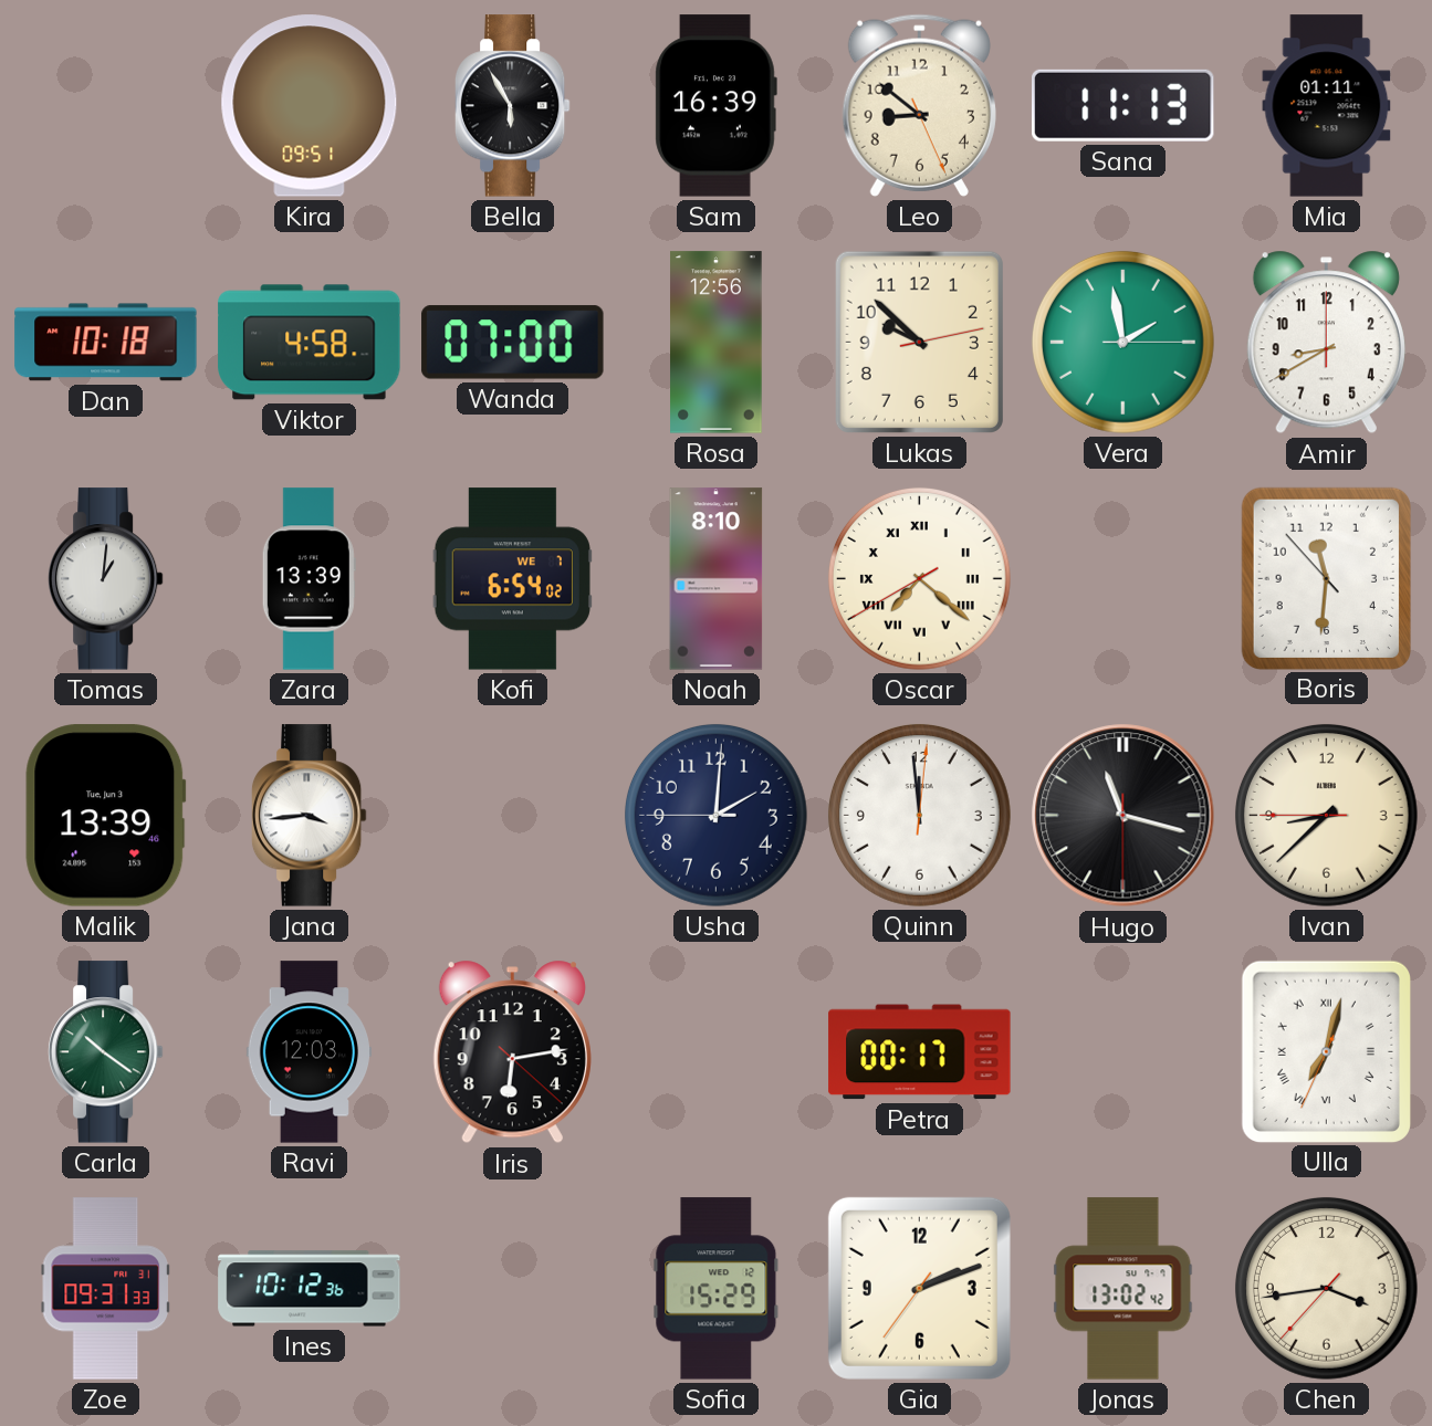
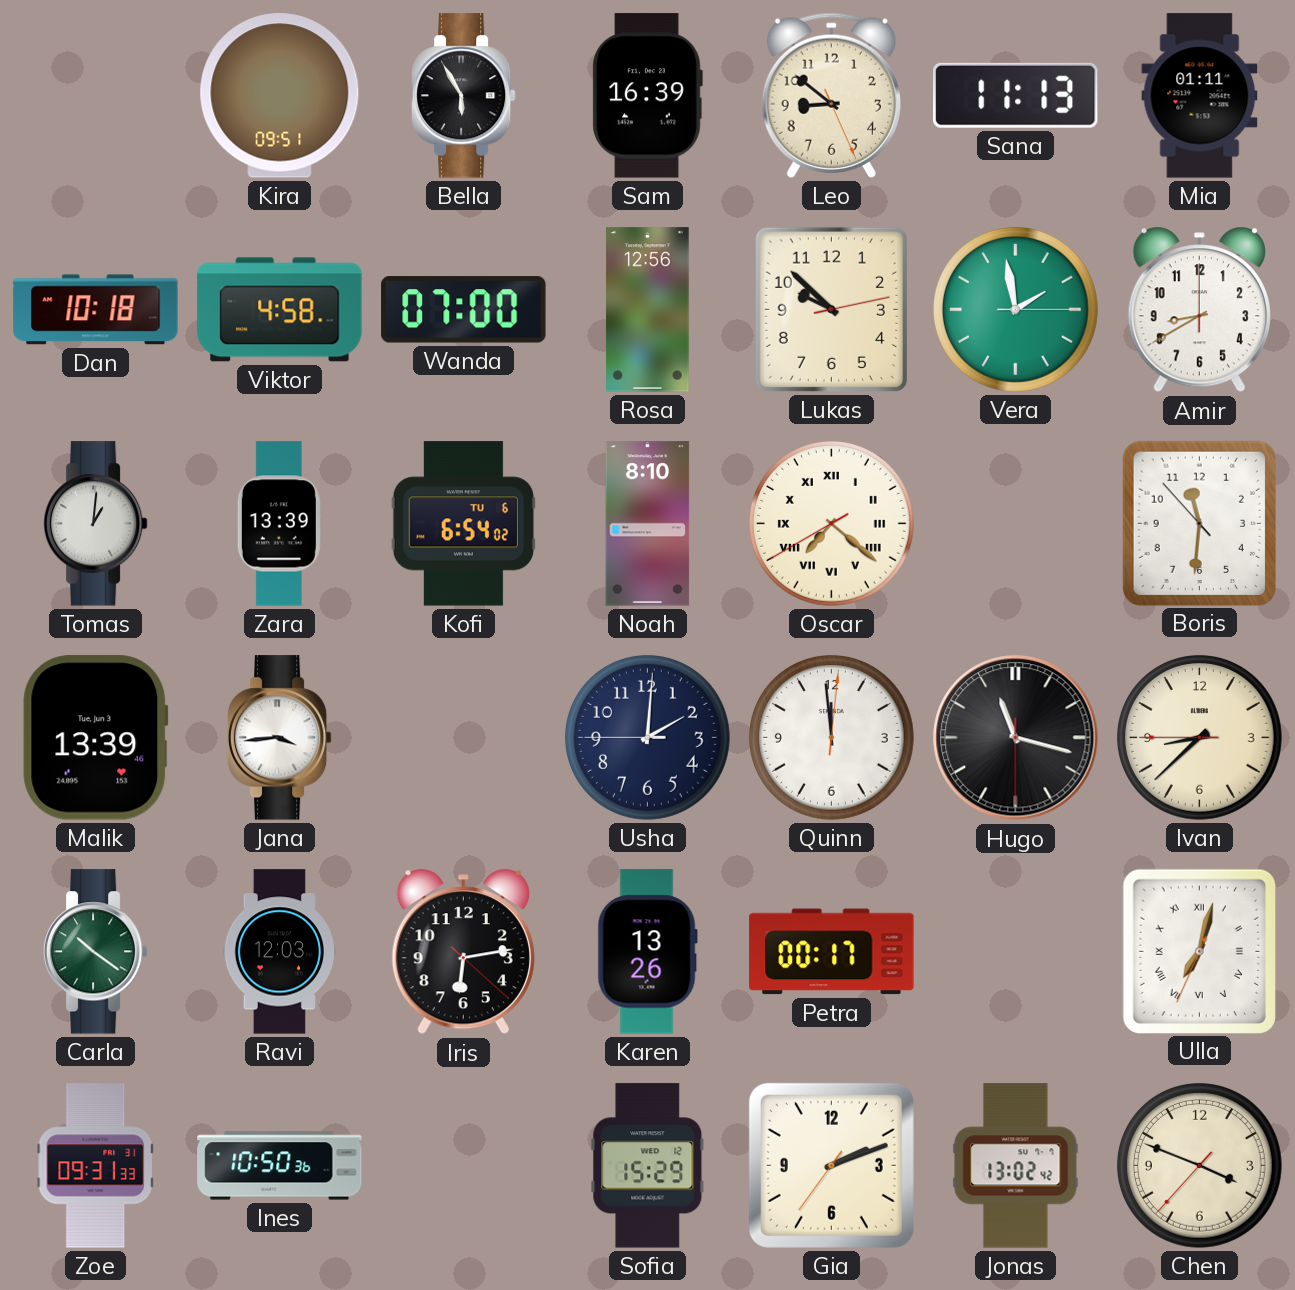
Kofi date: WE 7 -> TU 6 (463, 524)
Karen: none -> 13:26 (647, 952)
Ines: 10:12 -> 10:50 (280, 1166)
Chen: 3:43 -> 3:48 (1199, 1165)
